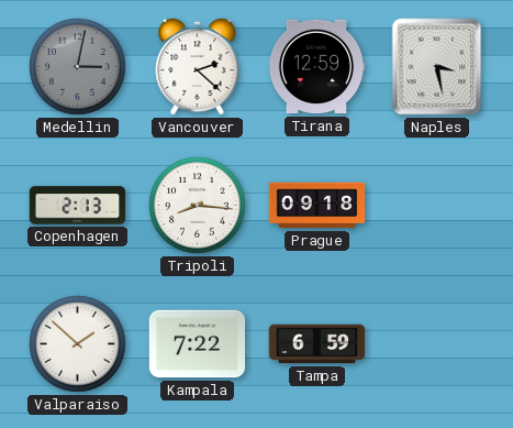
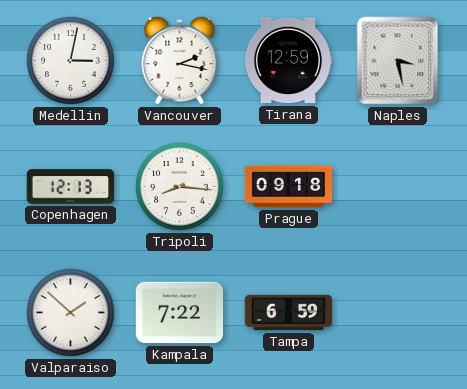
Medellin dial: grey -> white (71, 61)
Vancouver: 2:22 -> 2:17 (180, 60)
Copenhagen: 2:13 -> 12:13 (71, 187)
